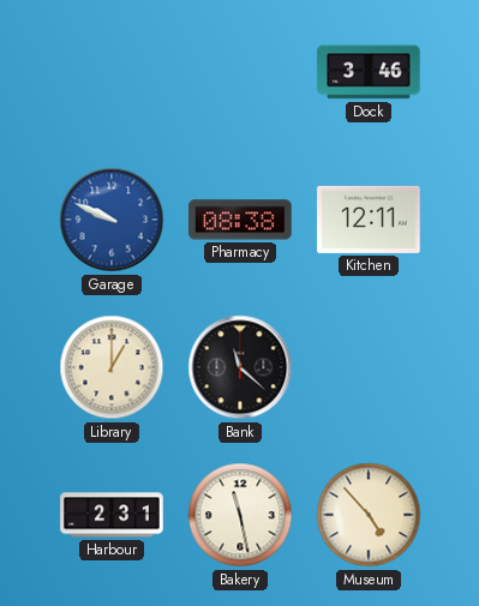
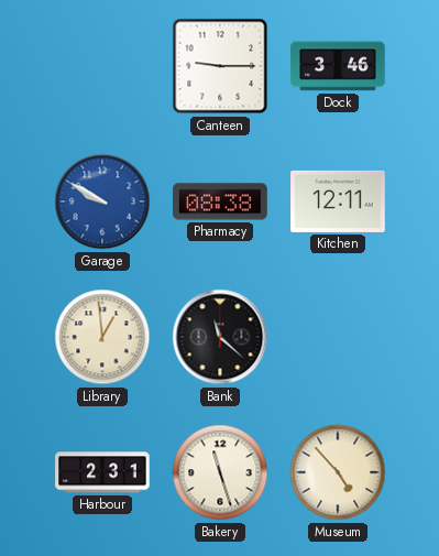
Canteen: none -> 9:15 (220, 66)
Garage: 9:49 -> 9:50 (102, 201)
Library: 1:00 -> 12:59 (102, 337)
Bakery: 11:28 -> 11:27 (220, 472)
